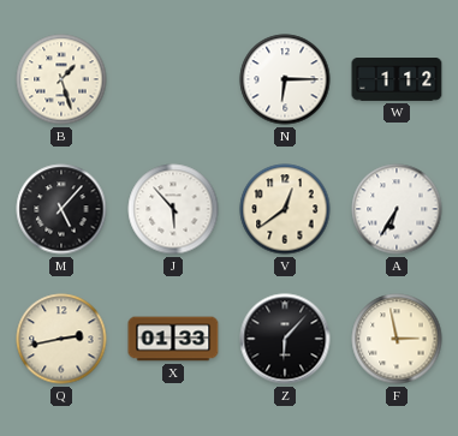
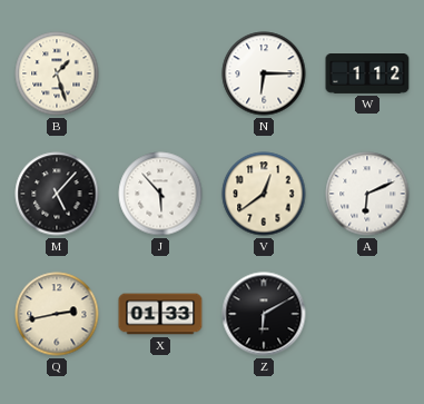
A: 6:35 -> 6:11 (367, 194)
Z: 6:07 -> 6:10 (264, 314)
F: 2:58 -> none (397, 339)
